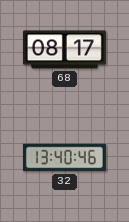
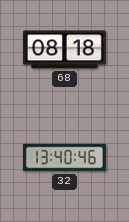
68: 08:17 -> 08:18 (64, 50)
